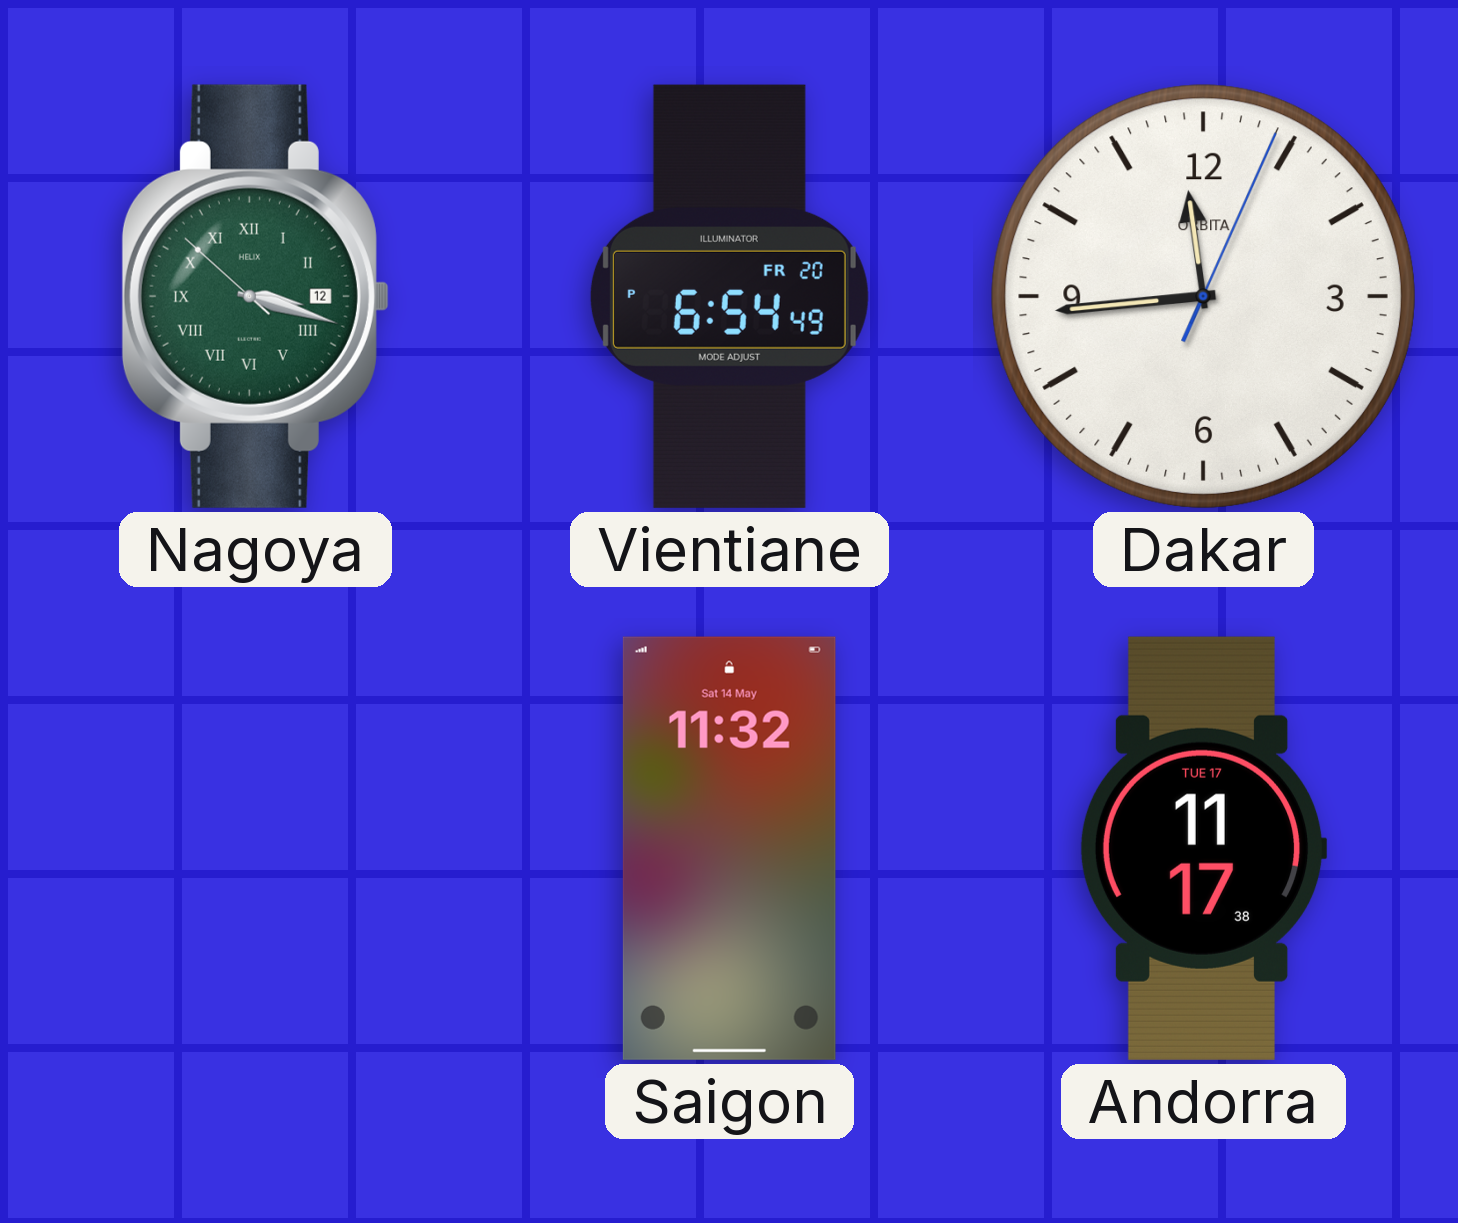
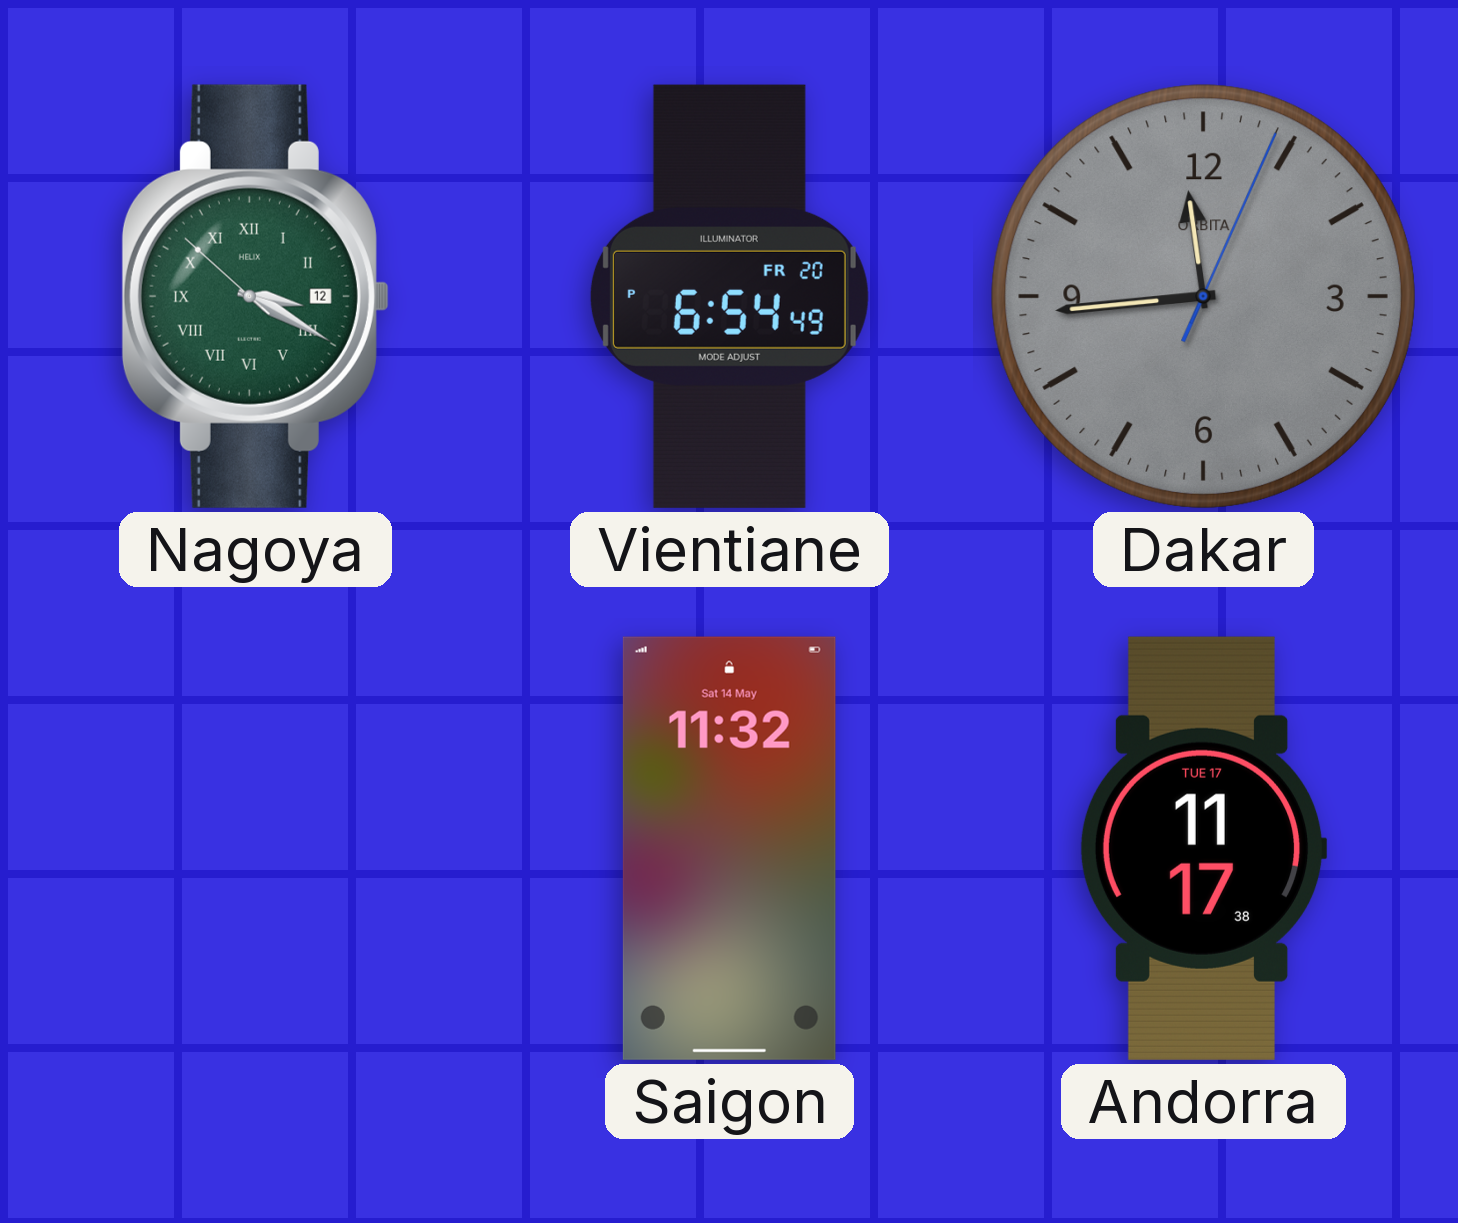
Nagoya: 3:17 -> 3:19 (255, 296)
Dakar dial: white -> grey (1203, 296)
